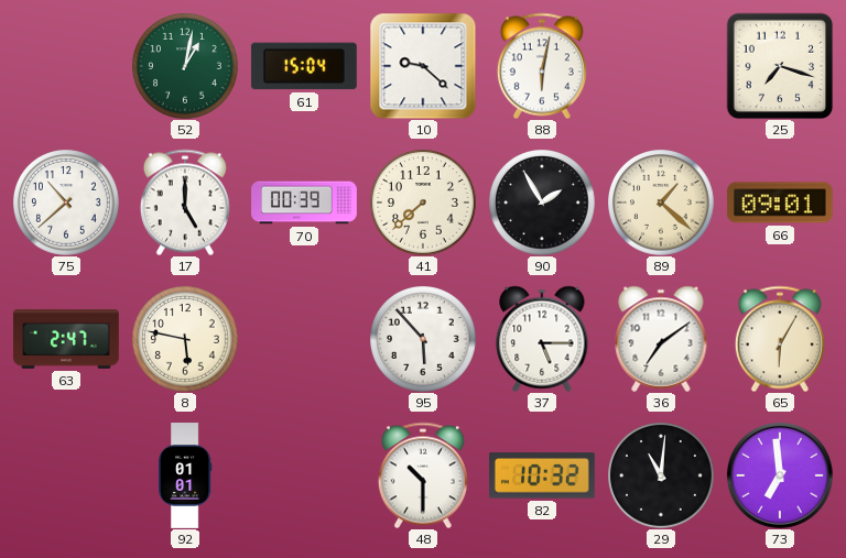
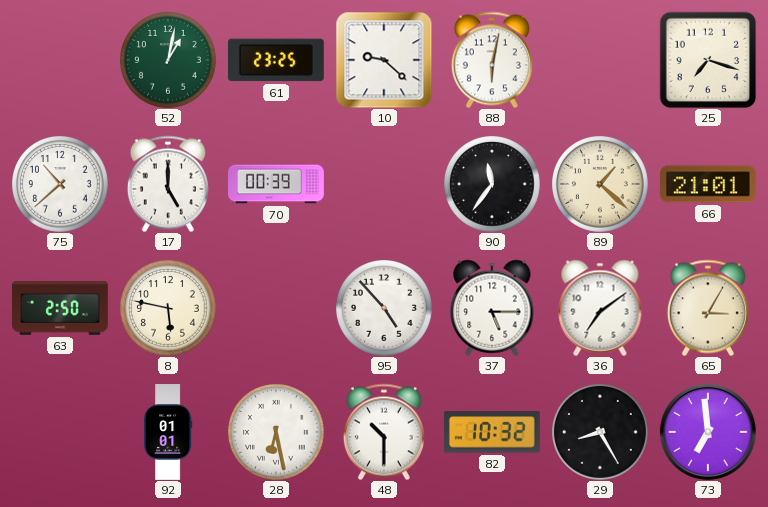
61: 15:04 -> 23:25 (276, 60)
41: 7:38 -> none (423, 203)
90: 1:55 -> 11:36 (492, 184)
66: 09:01 -> 21:01 (708, 184)
63: 2:47 -> 2:50 (61, 309)
95: 5:53 -> 4:53 (384, 308)
65: 6:05 -> 3:05 (708, 308)
28: none -> 6:28 (276, 432)
29: 11:01 -> 8:25 (600, 432)
